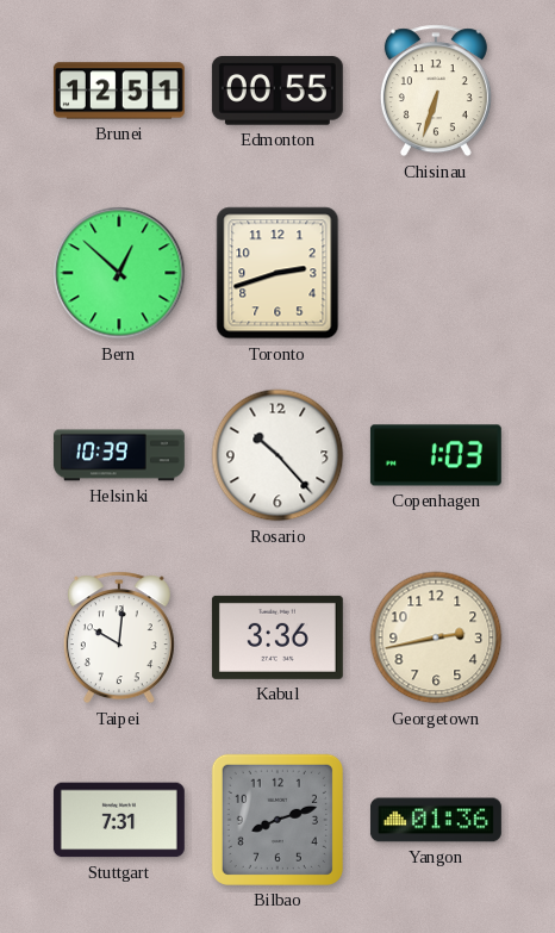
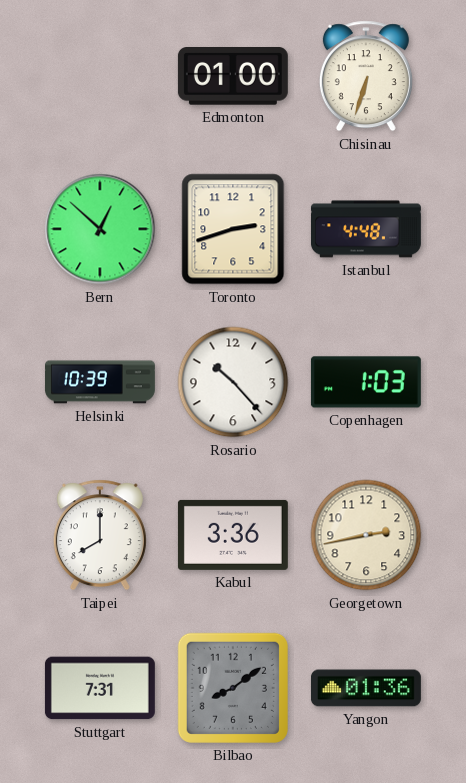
Brunei: 12:51 -> none (119, 91)
Edmonton: 00:55 -> 01:00 (233, 77)
Istanbul: none -> 4:48 (366, 229)
Taipei: 10:01 -> 8:00 (100, 535)
Bilbao: 8:12 -> 8:09 (233, 688)
